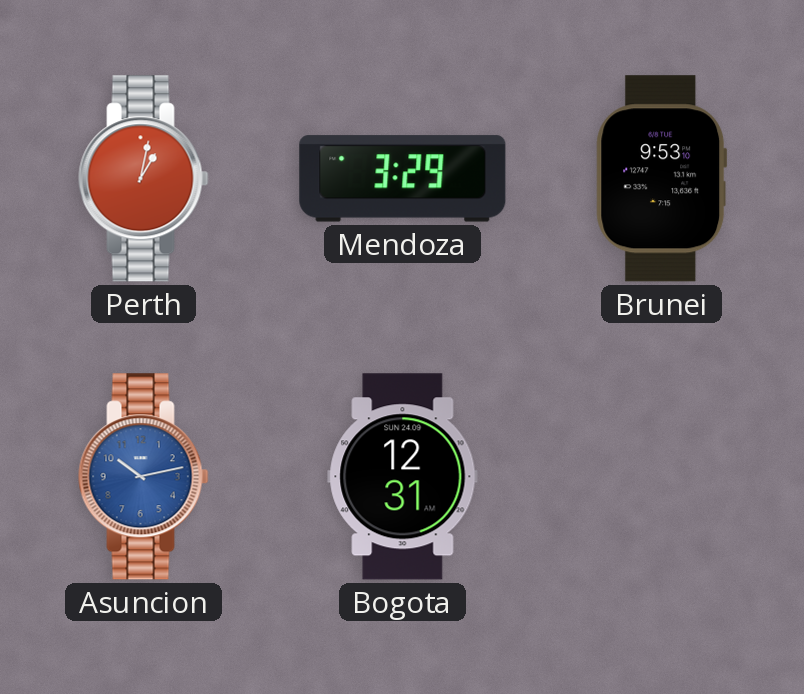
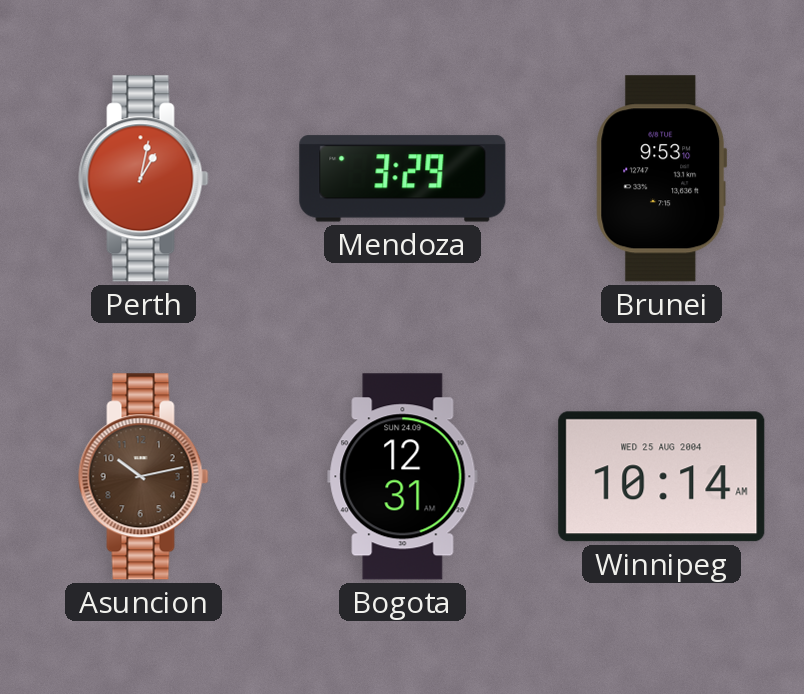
Asuncion dial: blue -> brown (144, 477)
Winnipeg: none -> 10:14 (662, 477)
